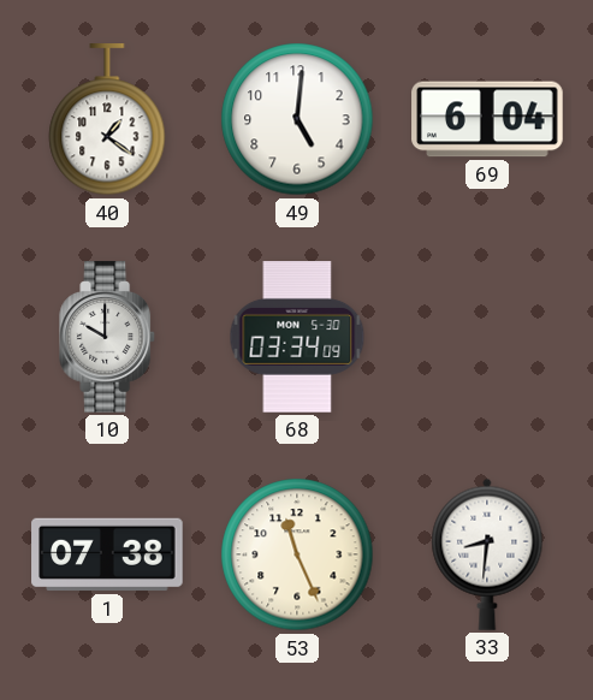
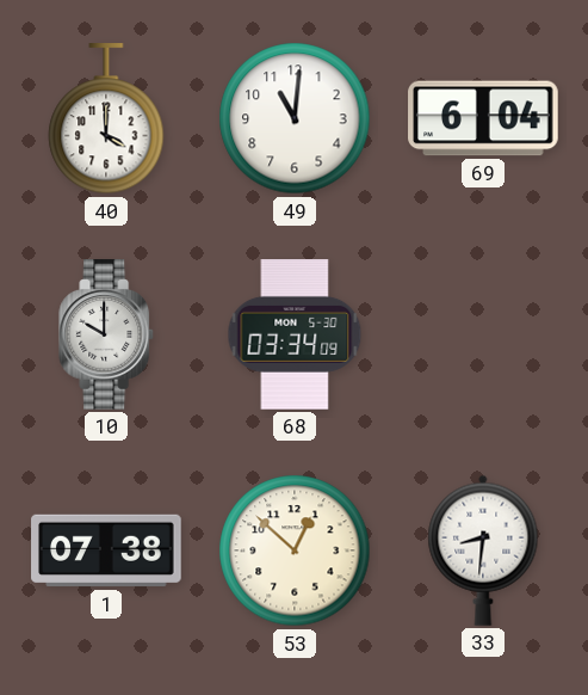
40: 1:21 -> 4:00 (106, 119)
49: 5:01 -> 11:01 (295, 118)
53: 11:26 -> 12:52 (295, 551)
